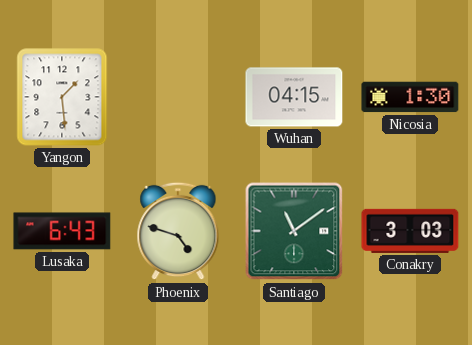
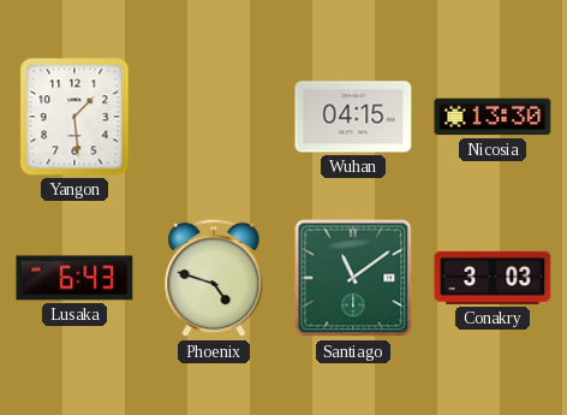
Nicosia: 1:30 -> 13:30 (493, 117)
